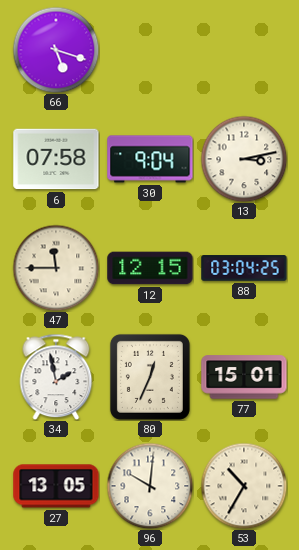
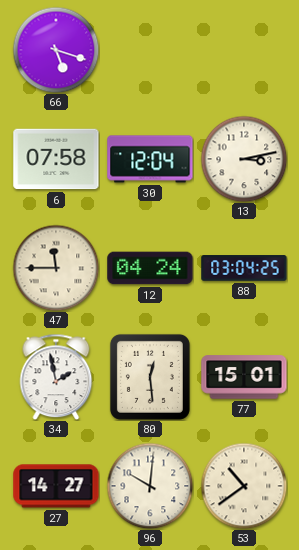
30: 9:04 -> 12:04 (150, 159)
12: 12:15 -> 04:24 (150, 268)
80: 12:34 -> 12:29 (150, 377)
27: 13:05 -> 14:27 (56, 486)
53: 10:35 -> 10:39 (244, 486)
